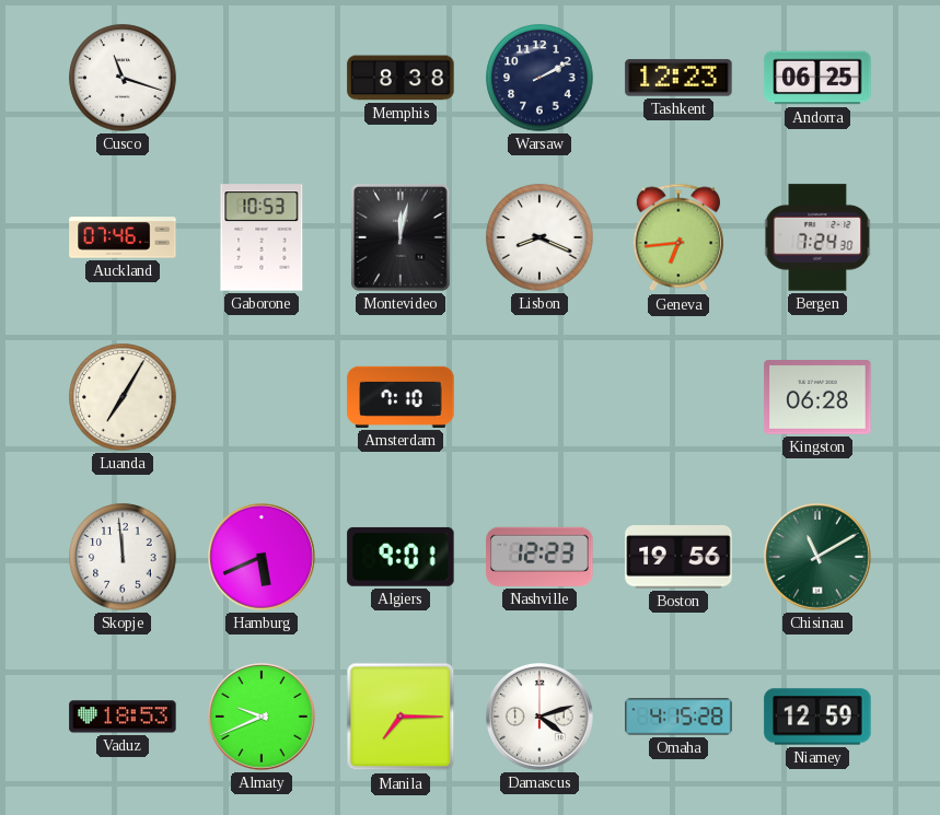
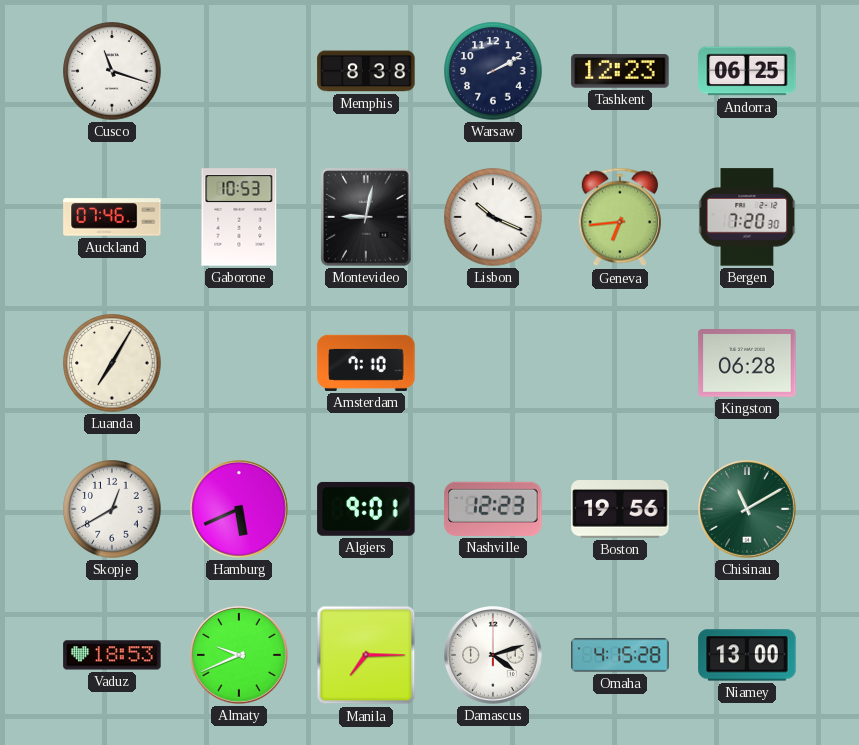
Montevideo: 12:02 -> 9:02 (366, 217)
Lisbon: 8:19 -> 10:19 (493, 217)
Bergen: 7:24 -> 7:20 (747, 217)
Skopje: 11:59 -> 12:40 (112, 509)
Niamey: 12:59 -> 13:00 (747, 655)
